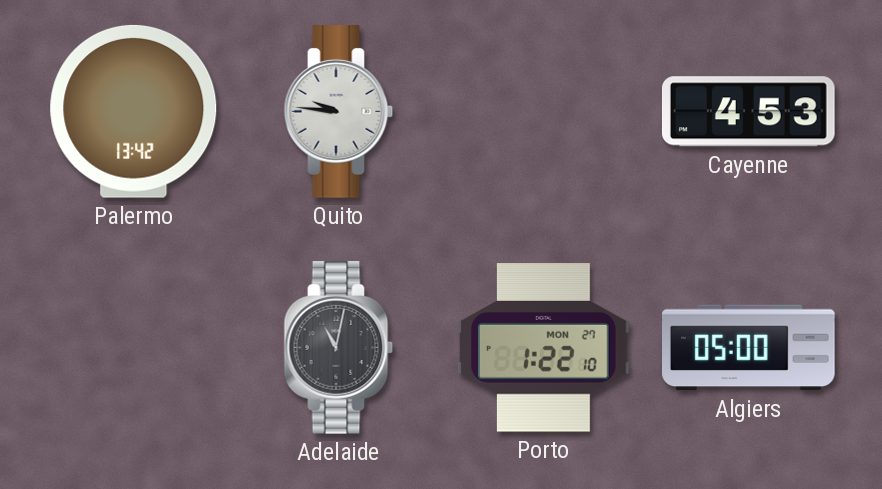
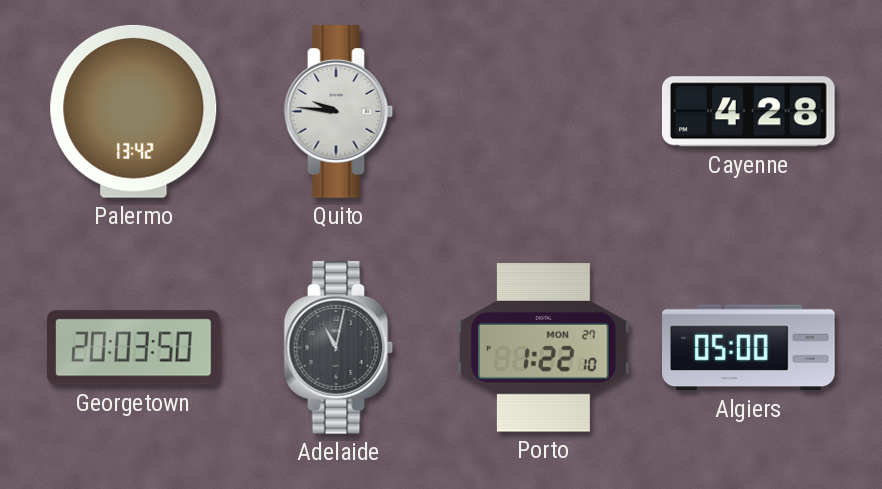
Cayenne: 4:53 -> 4:28 (748, 112)
Georgetown: none -> 20:03 (134, 348)
